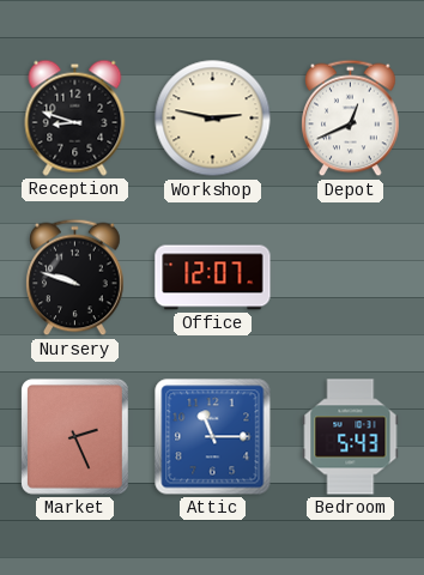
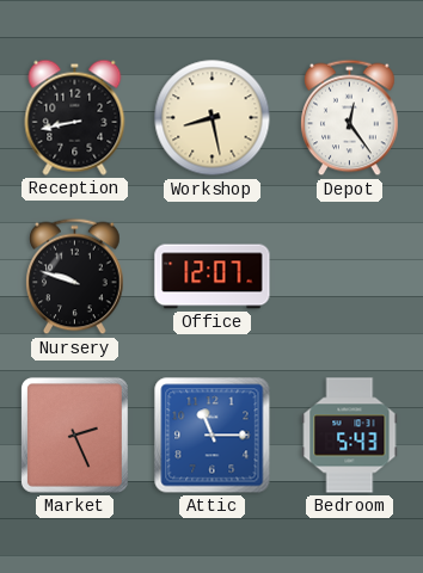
Reception: 8:48 -> 8:43 (75, 117)
Workshop: 2:47 -> 8:28 (213, 118)
Depot: 12:41 -> 12:24 (350, 118)
